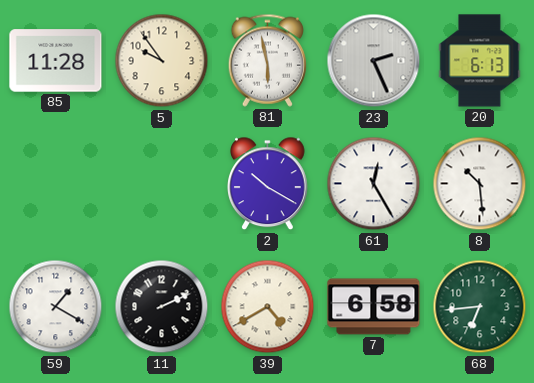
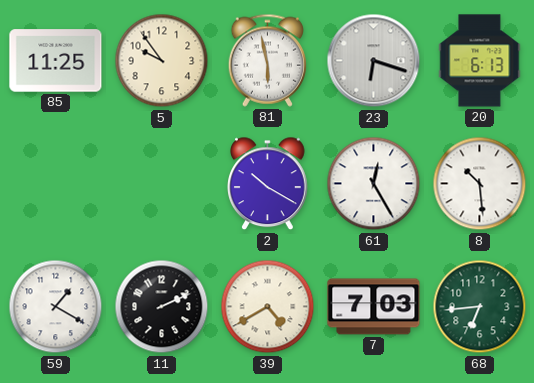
85: 11:28 -> 11:25 (56, 61)
23: 2:26 -> 6:18 (374, 61)
7: 6:58 -> 7:03 (374, 307)
